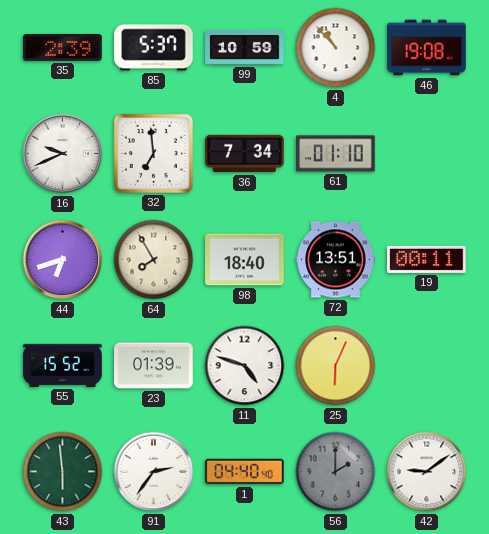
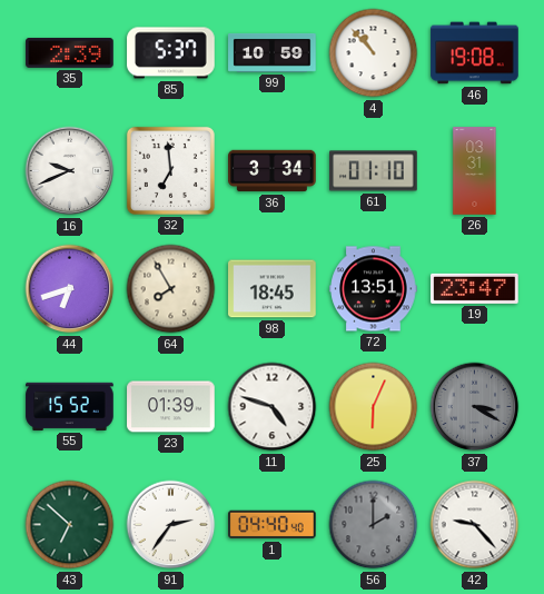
36: 7:34 -> 3:34 (273, 171)
26: none -> 03:31 (475, 171)
98: 18:40 -> 18:45 (273, 289)
19: 00:11 -> 23:47 (475, 288)
37: none -> 3:20 (475, 407)
43: 5:59 -> 6:52 (70, 525)
42: 9:09 -> 9:23 (475, 525)
